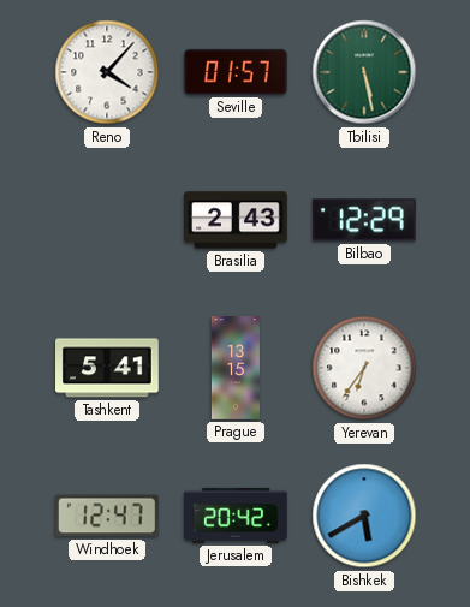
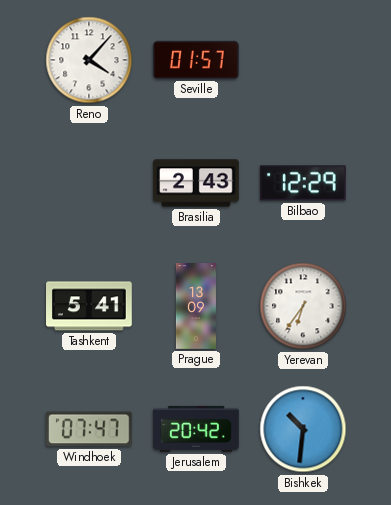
Tbilisi: 5:28 -> none (364, 72)
Prague: 13:15 -> 13:09 (196, 306)
Windhoek: 12:47 -> 07:47 (89, 429)
Bishkek: 5:40 -> 10:31 (303, 429)
